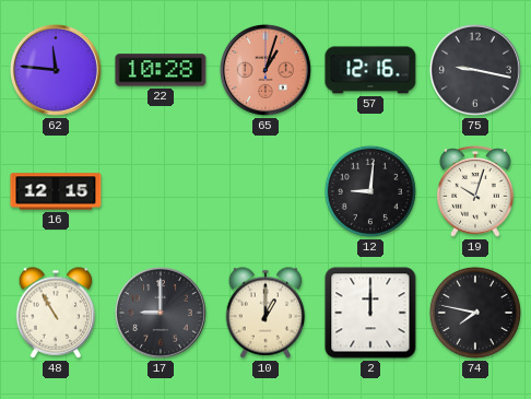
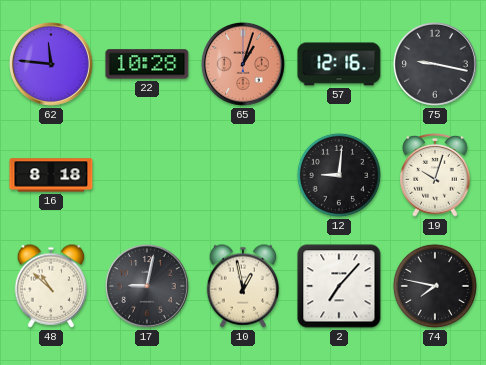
16: 12:15 -> 8:18 (51, 175)
48: 10:55 -> 10:52 (51, 286)
17: 9:00 -> 9:02 (147, 286)
10: 1:00 -> 12:58 (243, 286)
2: 12:00 -> 7:07 (339, 286)
